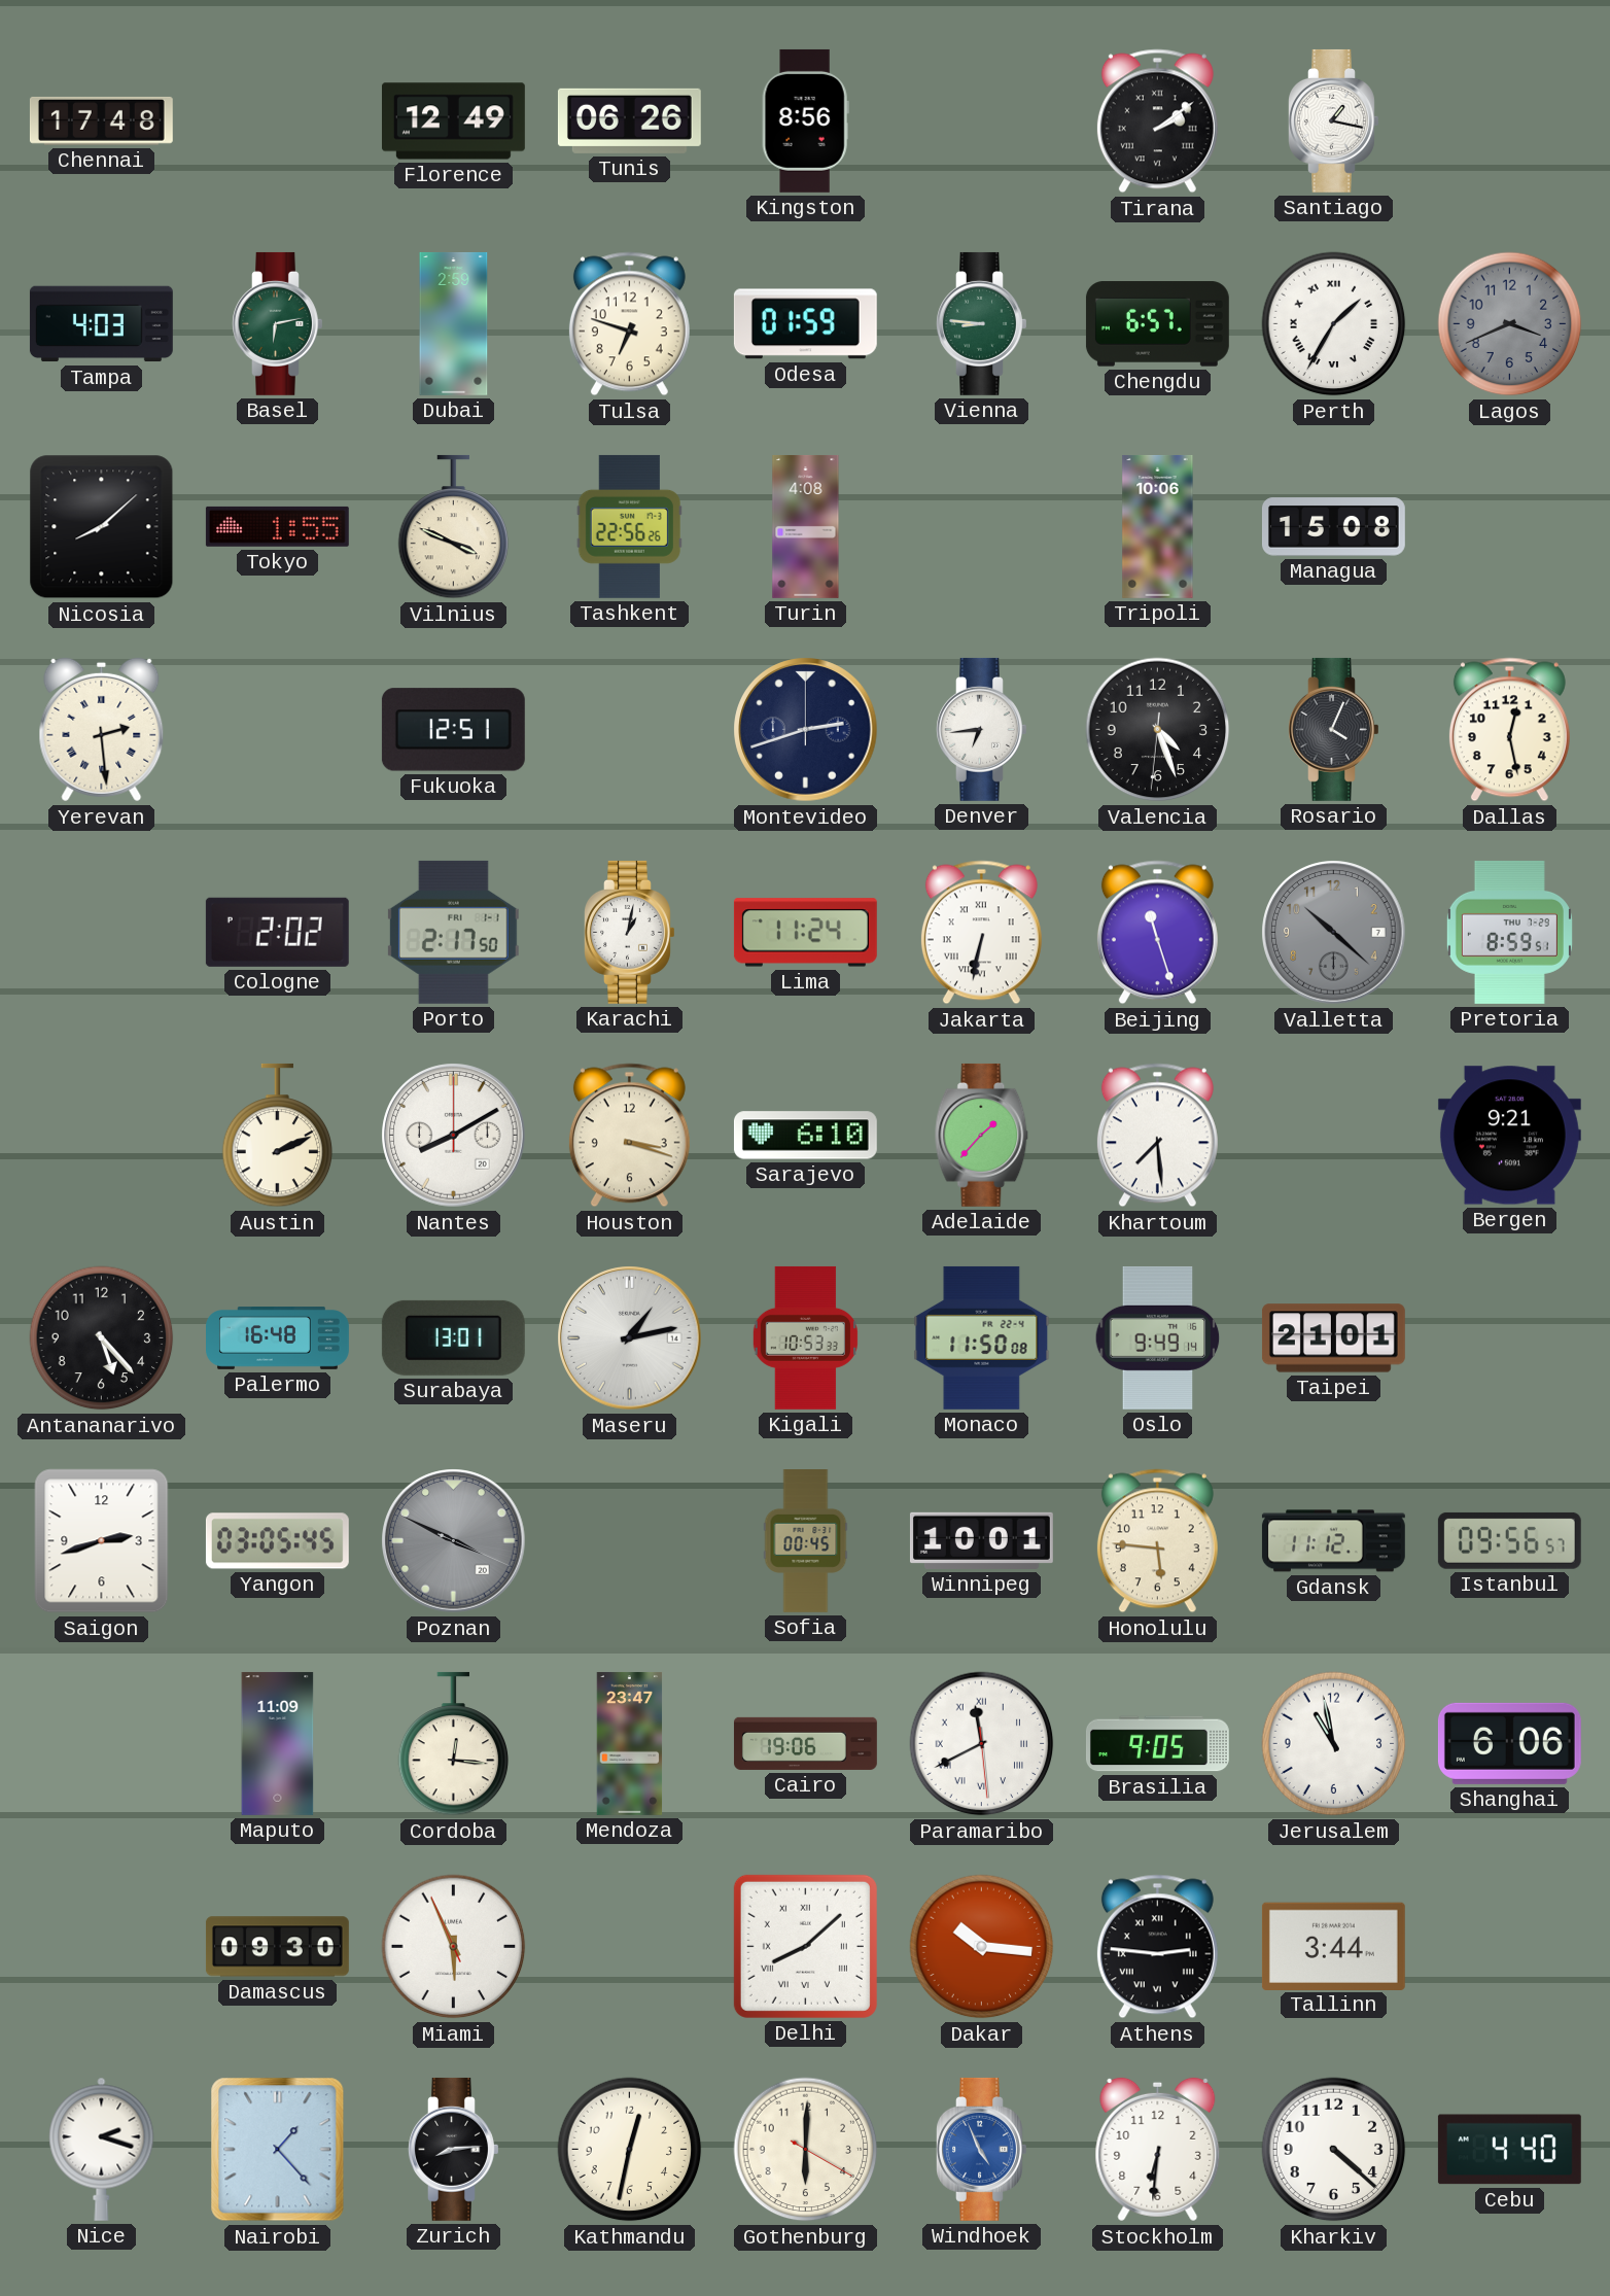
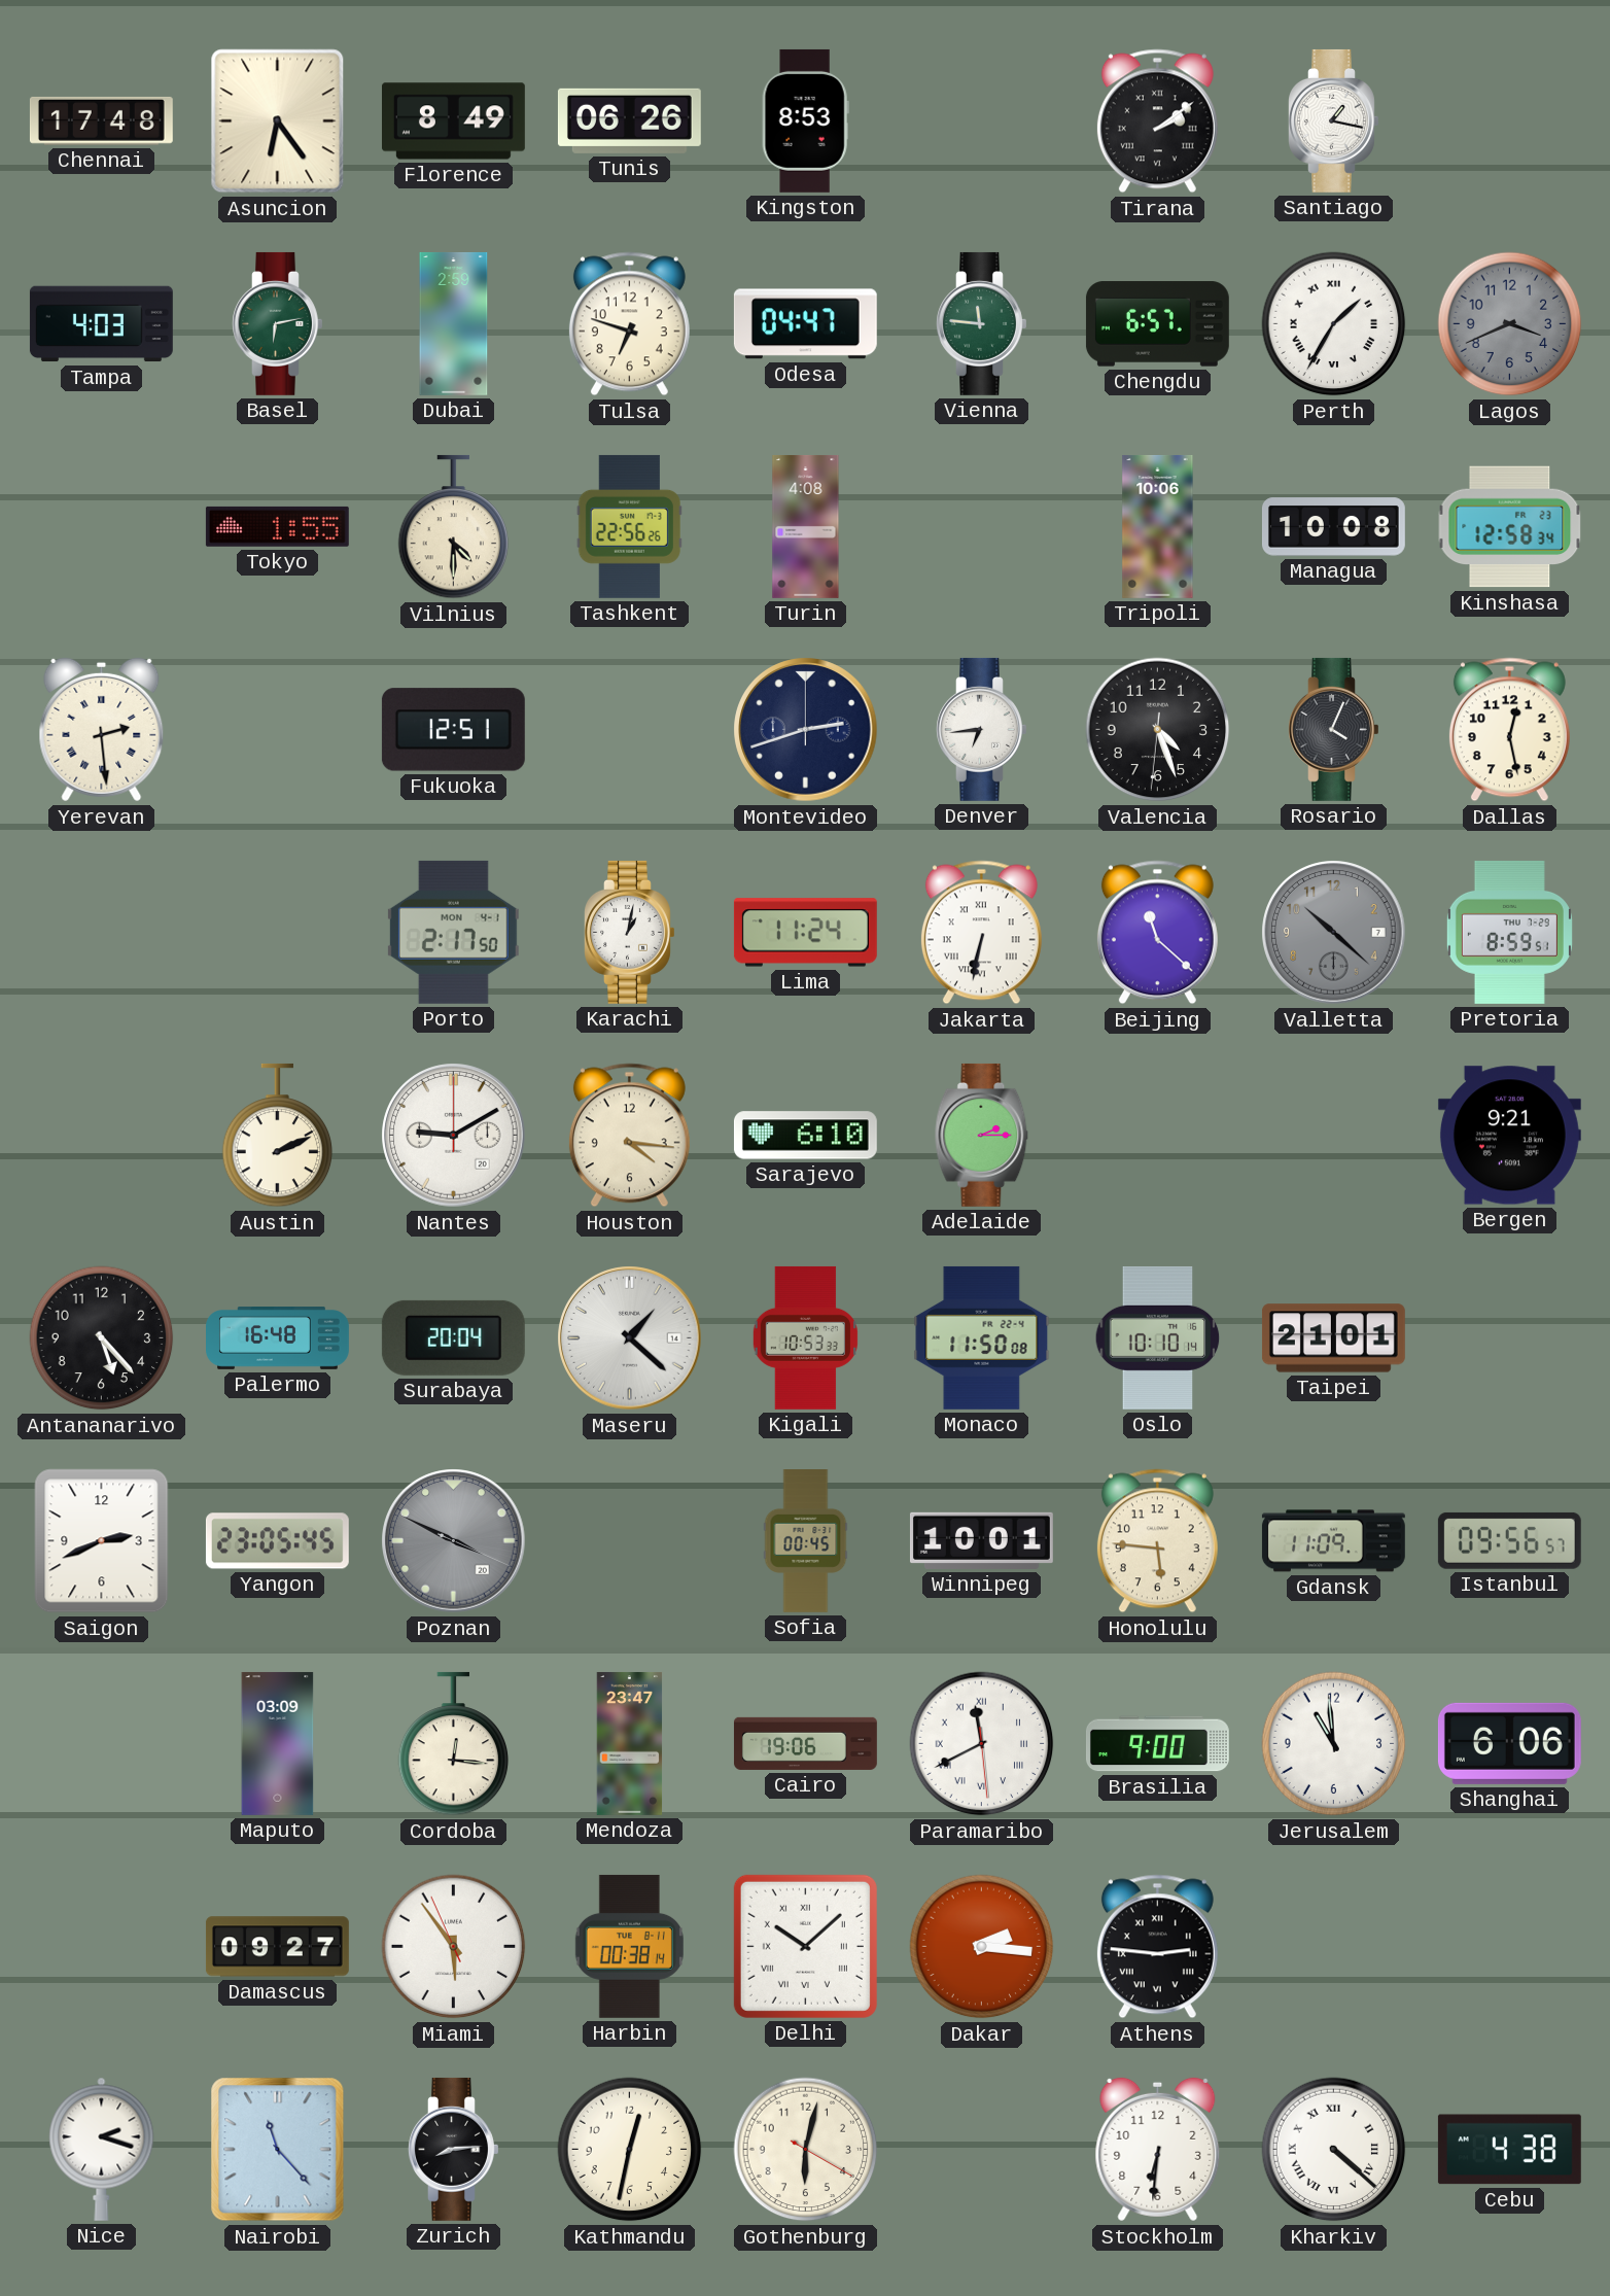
Asuncion: none -> 6:24 (278, 121)
Florence: 12:49 -> 8:49 (453, 121)
Kingston: 8:56 -> 8:53 (805, 120)
Odesa: 01:59 -> 04:47 (805, 324)
Vienna: 8:46 -> 11:46 (982, 323)
Nicosia: 8:08 -> none (102, 527)
Vilnius: 3:49 -> 4:30 (454, 527)
Managua: 15:08 -> 10:08 (1333, 527)
Kinshasa: none -> 12:58 (1510, 527)
Cologne: 2:02 -> none (277, 932)
Porto date: FRI 1-1 -> MON 4-1 (453, 932)
Beijing: 11:27 -> 11:22 (1157, 933)
Nantes: 8:10 -> 9:10 (454, 1136)
Houston: 3:18 -> 4:16 (629, 1136)
Adelaide: 1:37 -> 2:15 (982, 1135)
Khartoum: 7:29 -> none (1157, 1136)
Surabaya: 13:01 -> 20:04 (453, 1337)
Maseru: 1:13 -> 1:22 (630, 1338)
Oslo: 9:49 -> 10:10 (1158, 1337)
Saigon: 2:42 -> 2:41 (102, 1541)
Yangon: 03:05 -> 23:05 (277, 1541)
Gdansk: 11:12 -> 11:09 (1333, 1541)
Maputo: 11:09 -> 03:09 (278, 1743)
Brasilia: 9:05 -> 9:00 (1157, 1744)
Jerusalem: 10:58 -> 10:59 (1334, 1744)
Damascus: 09:30 -> 09:27 (277, 1947)
Miami: 5:55 -> 5:53 (454, 1947)
Harbin: none -> 00:38 (629, 1946)
Delhi: 8:08 -> 10:08 (805, 1946)
Dakar: 10:16 -> 2:16 (982, 1947)
Tallinn: 3:44 -> none (1333, 1946)
Nairobi: 1:23 -> 11:23 (278, 2150)
Gothenburg: 6:00 -> 6:02 (806, 2150)
Windhoek: 4:56 -> none (982, 2149)
Kharkiv numerals: Arabic -> Roman (1334, 2150)
Cebu: 4:40 -> 4:38 (1509, 2150)
